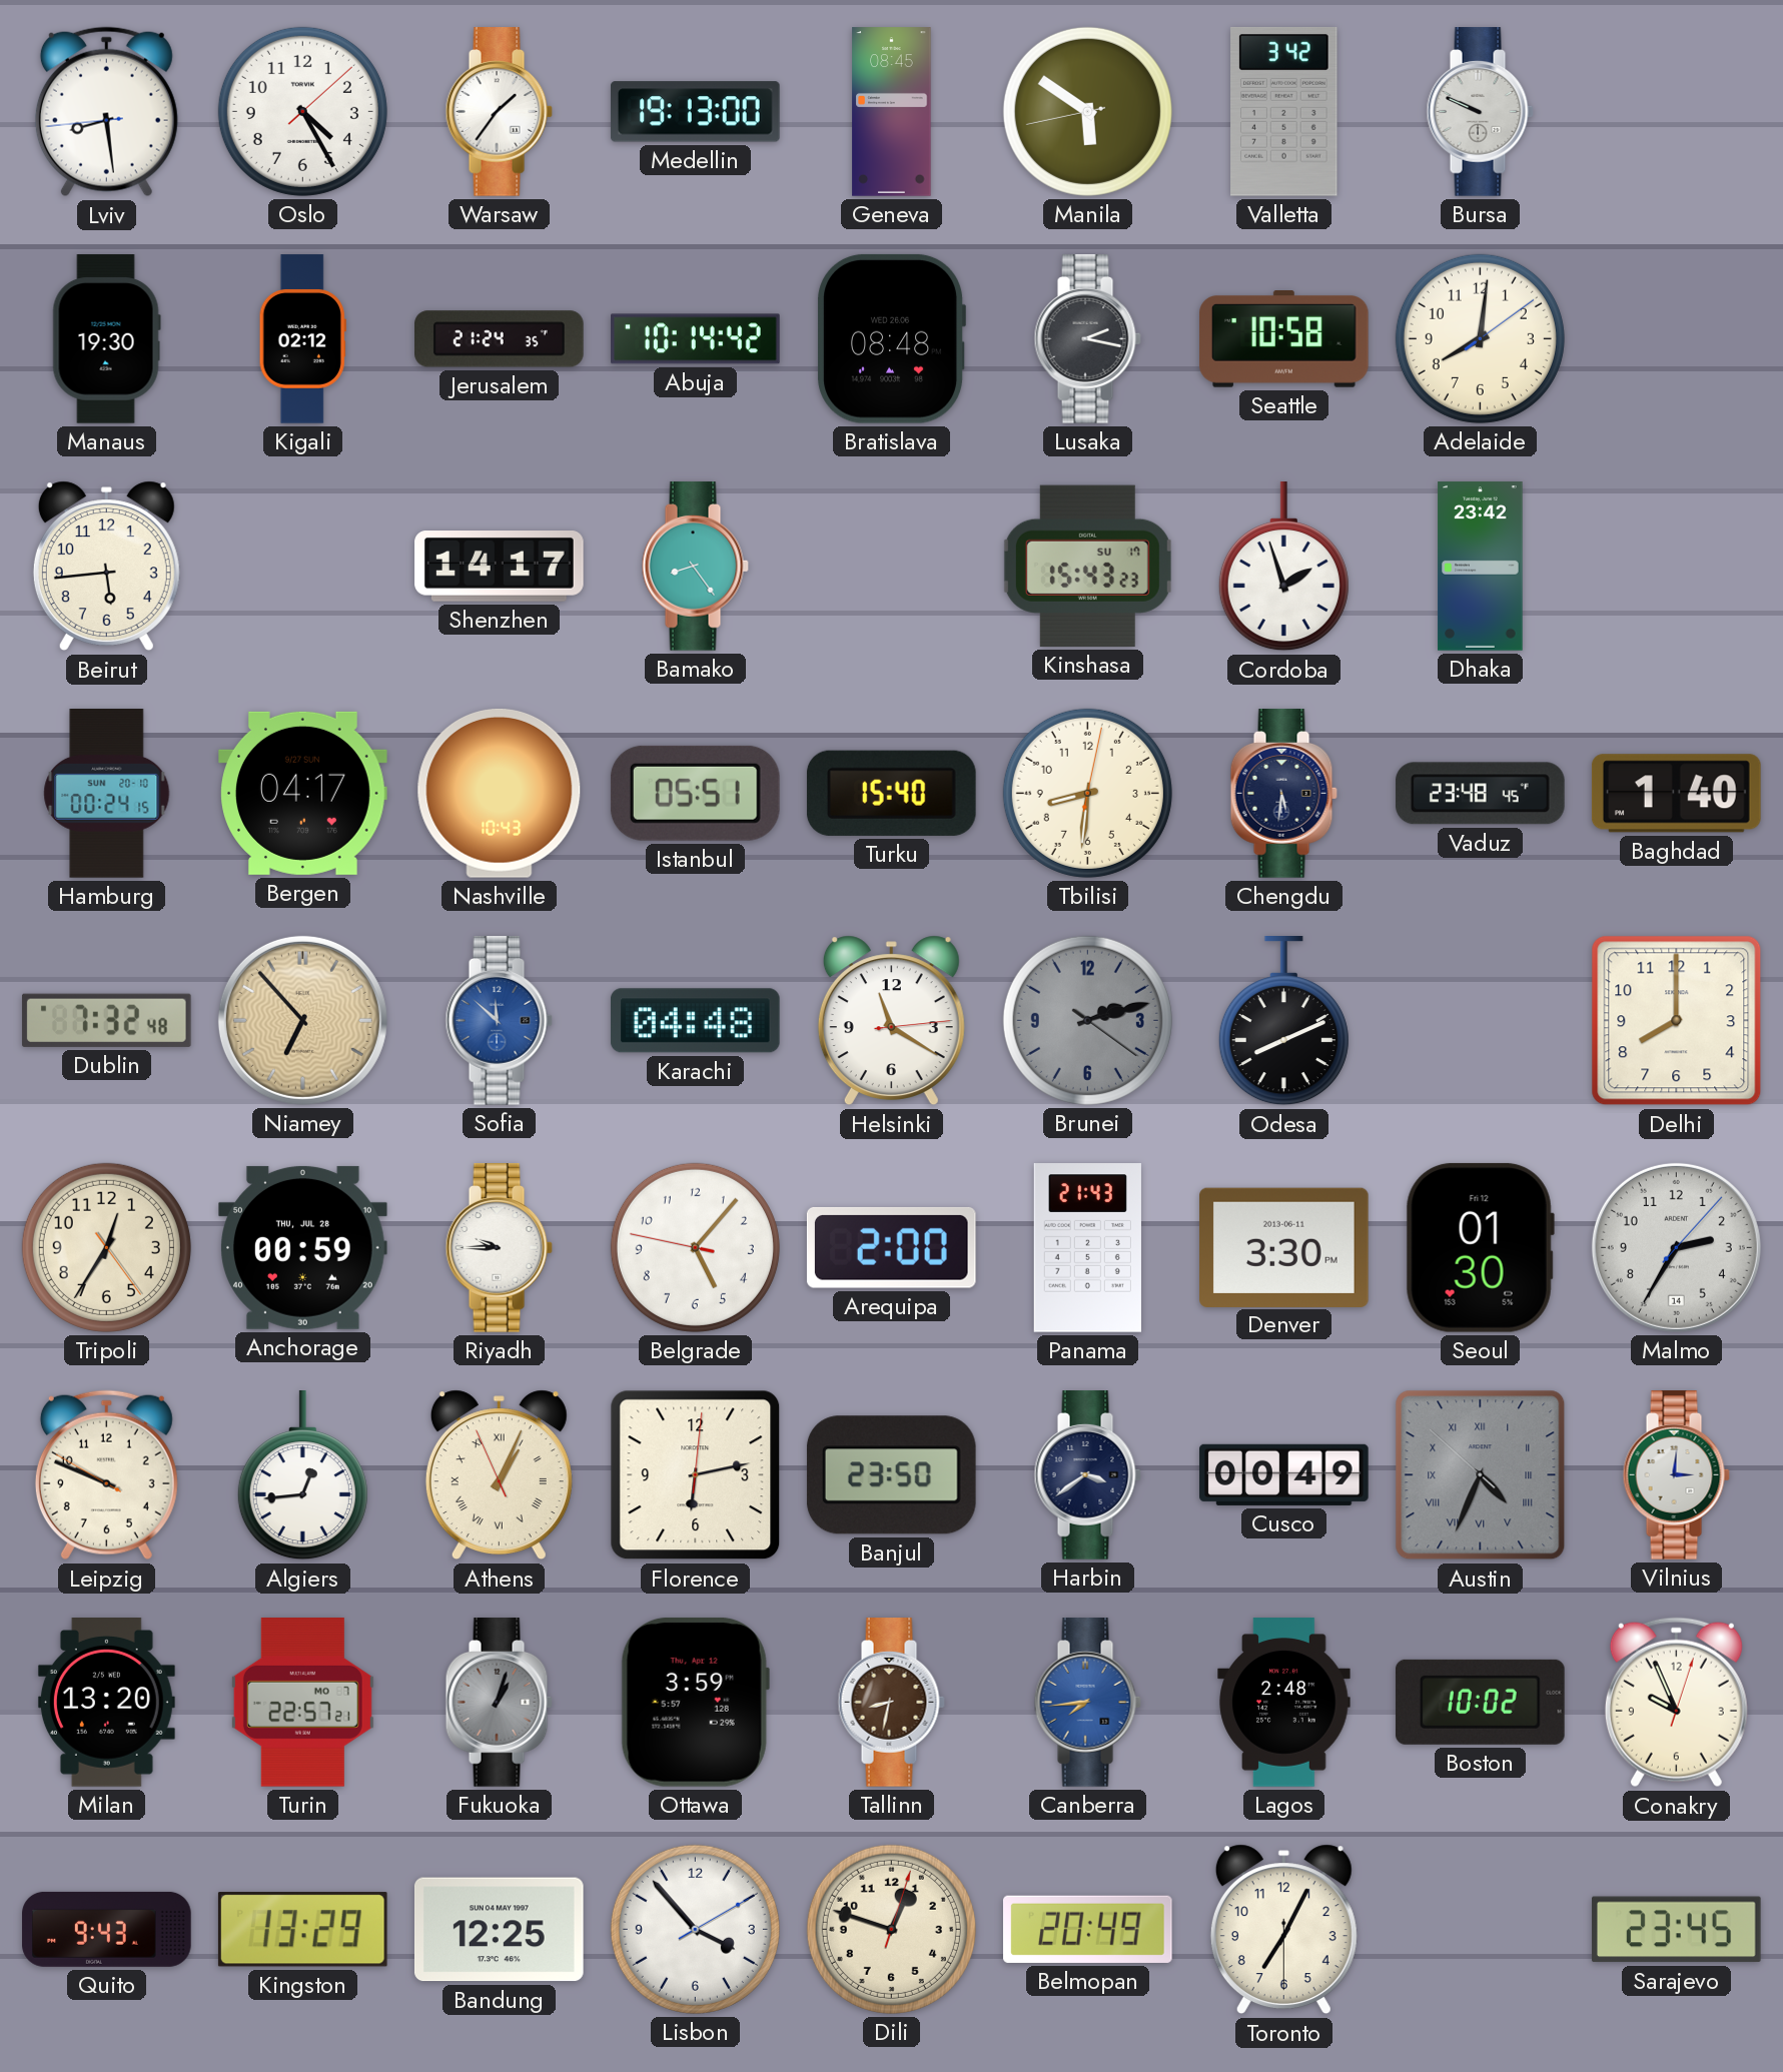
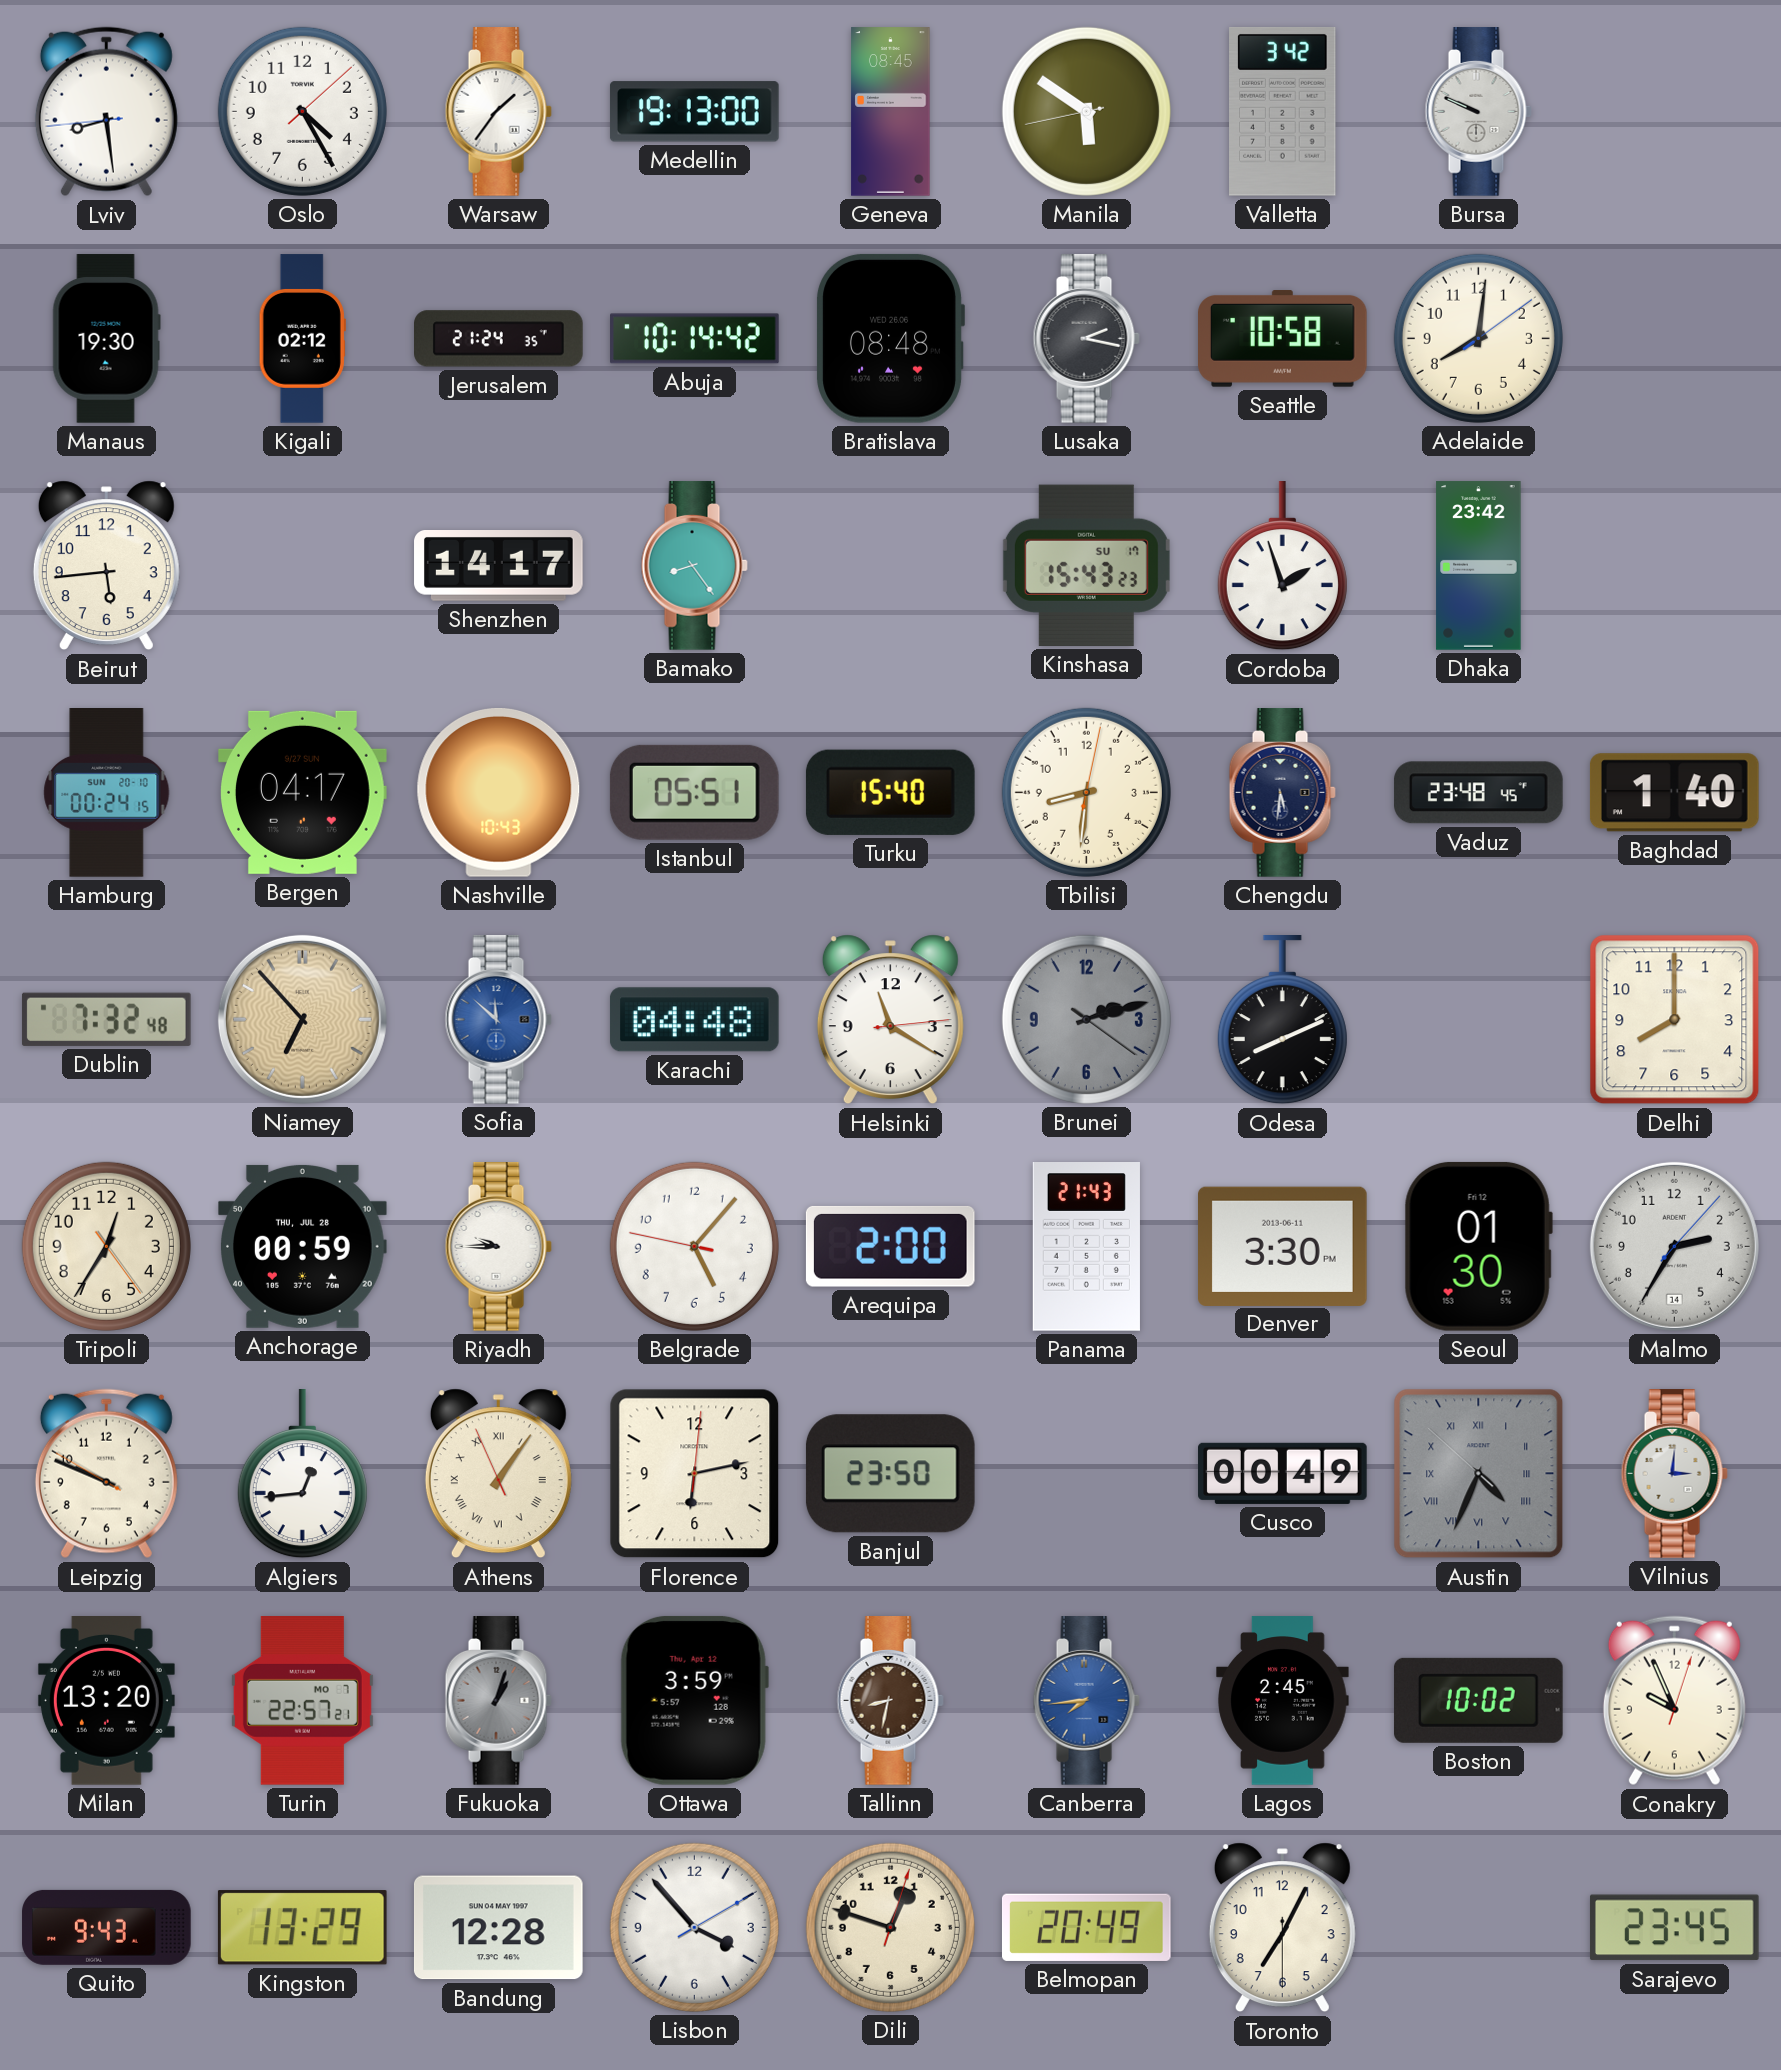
Athens: 1:03 -> 1:05 (498, 1474)
Harbin: 3:39 -> none (1087, 1475)
Lagos: 2:48 -> 2:45 (1283, 1701)
Bandung: 12:25 -> 12:28 (498, 1928)
